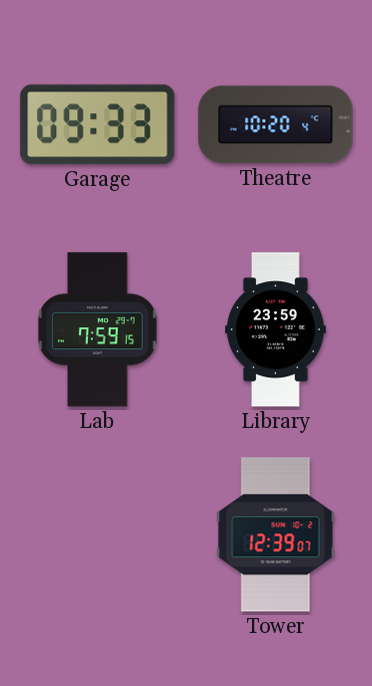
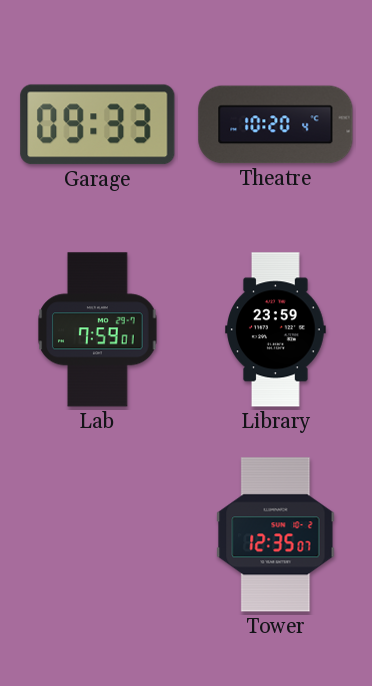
Lab: 7:59:15 -> 7:59:01 (98, 330)
Tower: 12:39 -> 12:35 (276, 535)
